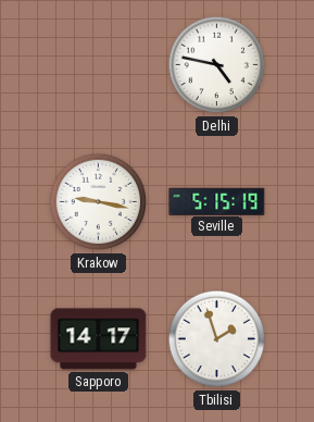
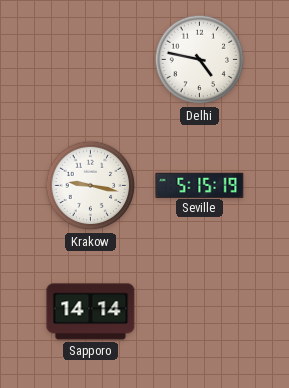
Sapporo: 14:17 -> 14:14 (91, 312)
Tbilisi: 1:57 -> none (217, 339)
